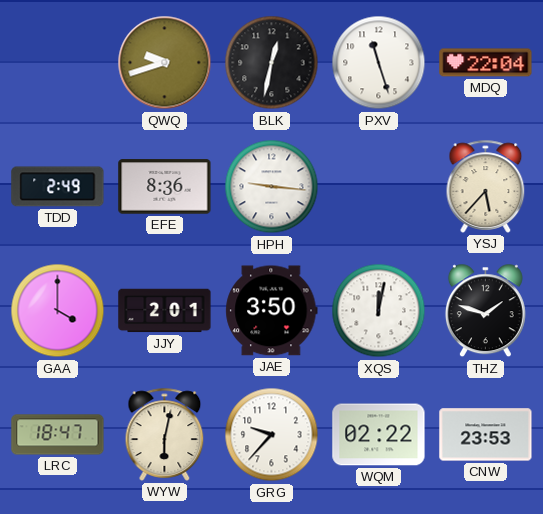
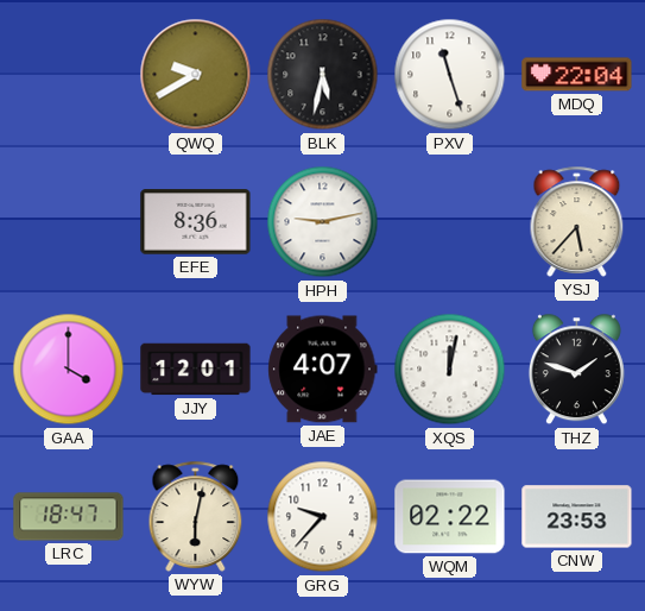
QWQ: 9:42 -> 9:40 (196, 75)
BLK: 12:32 -> 5:32 (323, 75)
TDD: 2:49 -> none (58, 187)
HPH: 9:16 -> 9:13 (323, 222)
JJY: 2:01 -> 12:01 (196, 370)
JAE: 3:50 -> 4:07 (323, 370)
